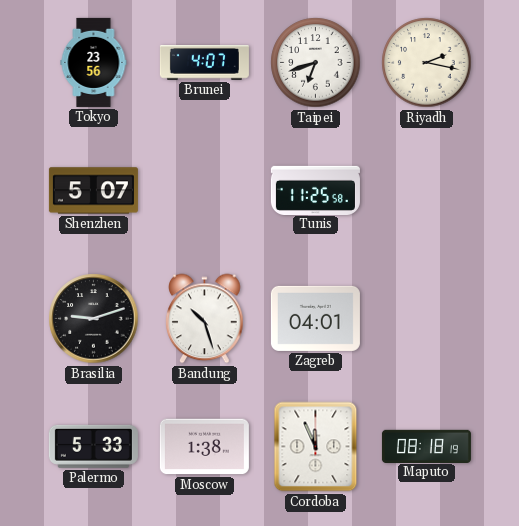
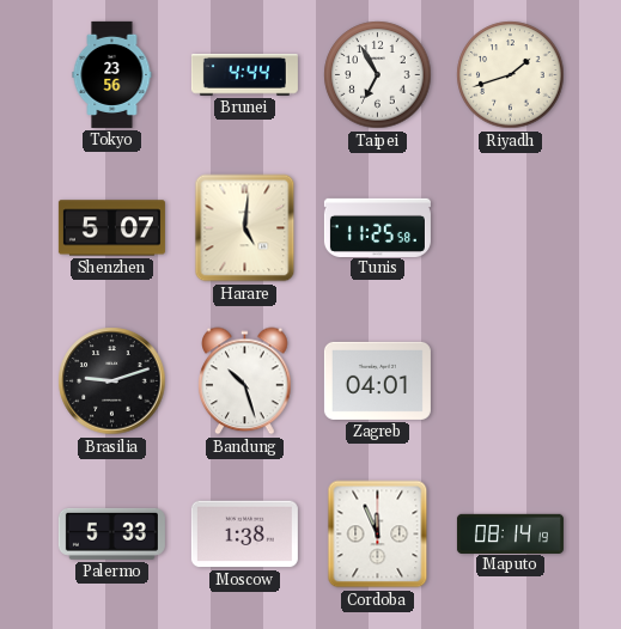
Brunei: 4:07 -> 4:44 (244, 75)
Taipei: 6:42 -> 6:55 (378, 75)
Riyadh: 2:17 -> 1:42 (511, 75)
Harare: none -> 5:01 (245, 228)
Maputo: 08:18 -> 08:14 (510, 533)
